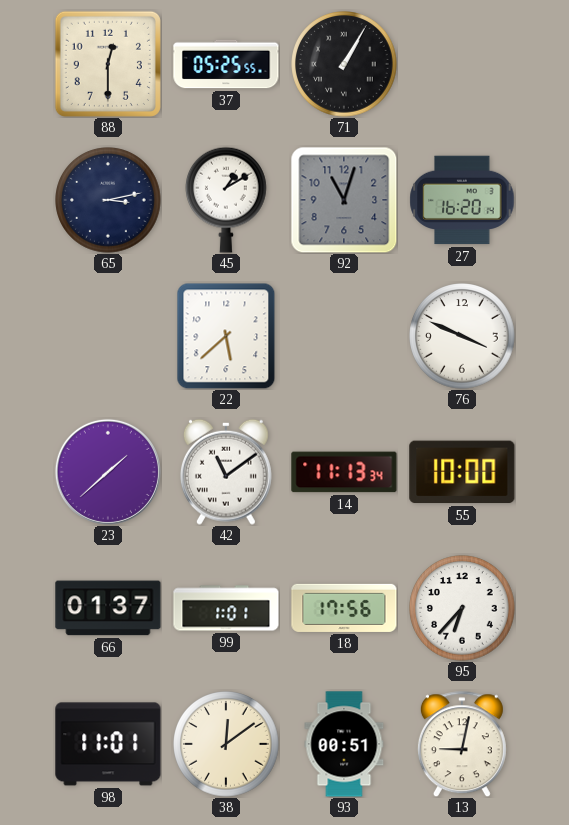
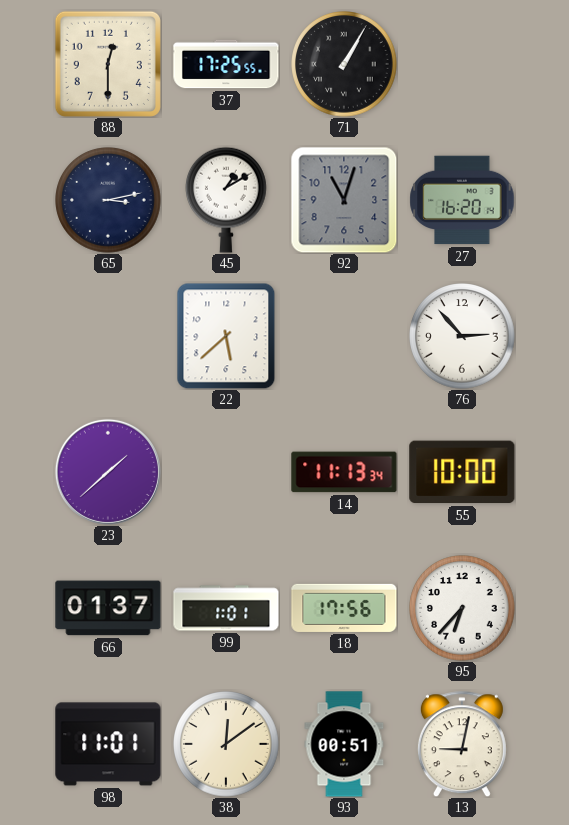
37: 05:25 -> 17:25 (226, 64)
76: 3:49 -> 2:53 (462, 336)
42: 11:09 -> none (226, 472)
